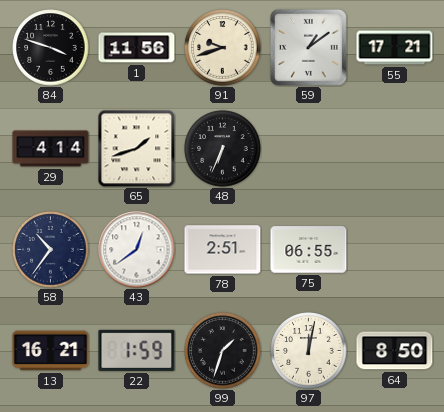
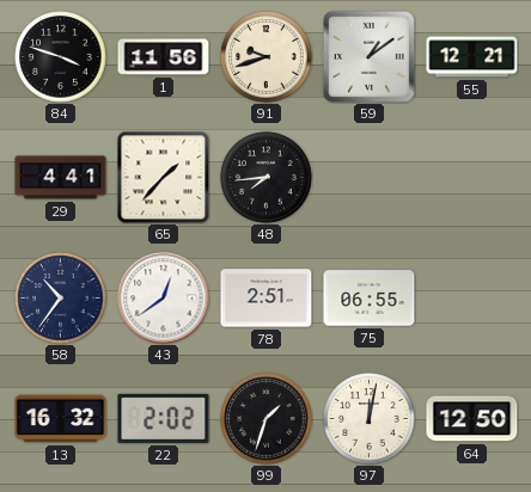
55: 17:21 -> 12:21 (472, 57)
29: 4:14 -> 4:41 (61, 178)
65: 1:42 -> 1:37 (163, 177)
48: 6:34 -> 7:44 (267, 178)
13: 16:21 -> 16:32 (61, 419)
22: 1:59 -> 2:02 (164, 418)
64: 8:50 -> 12:50 (472, 419)
